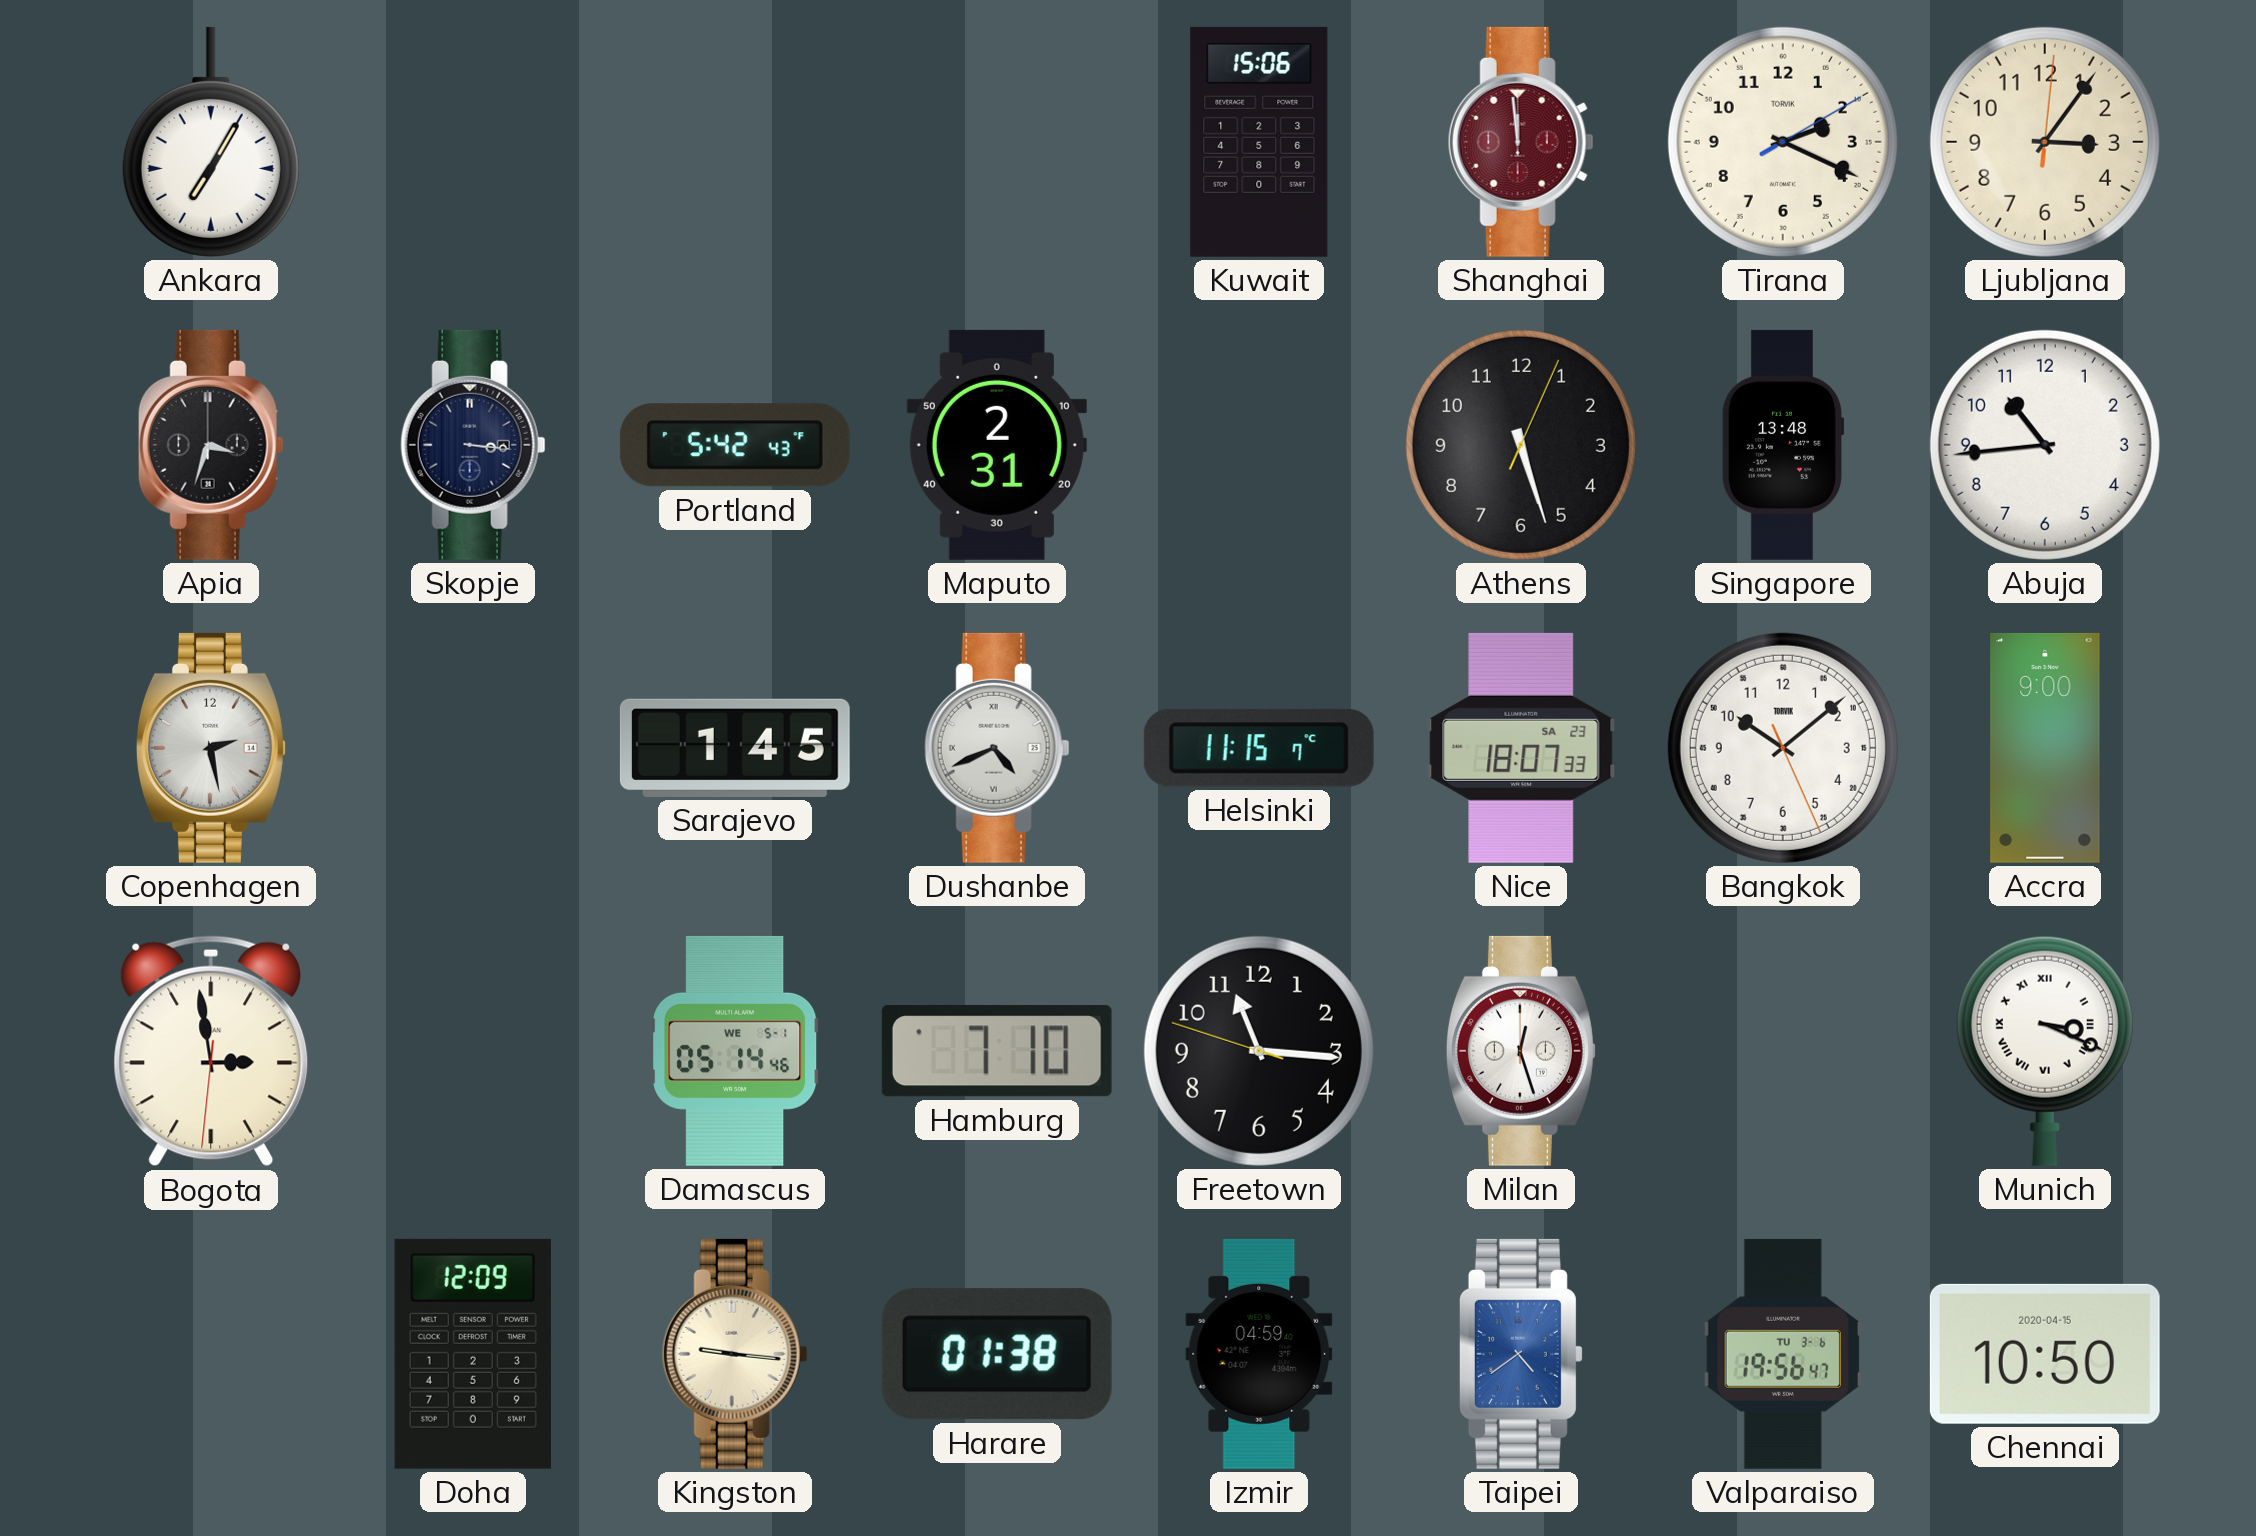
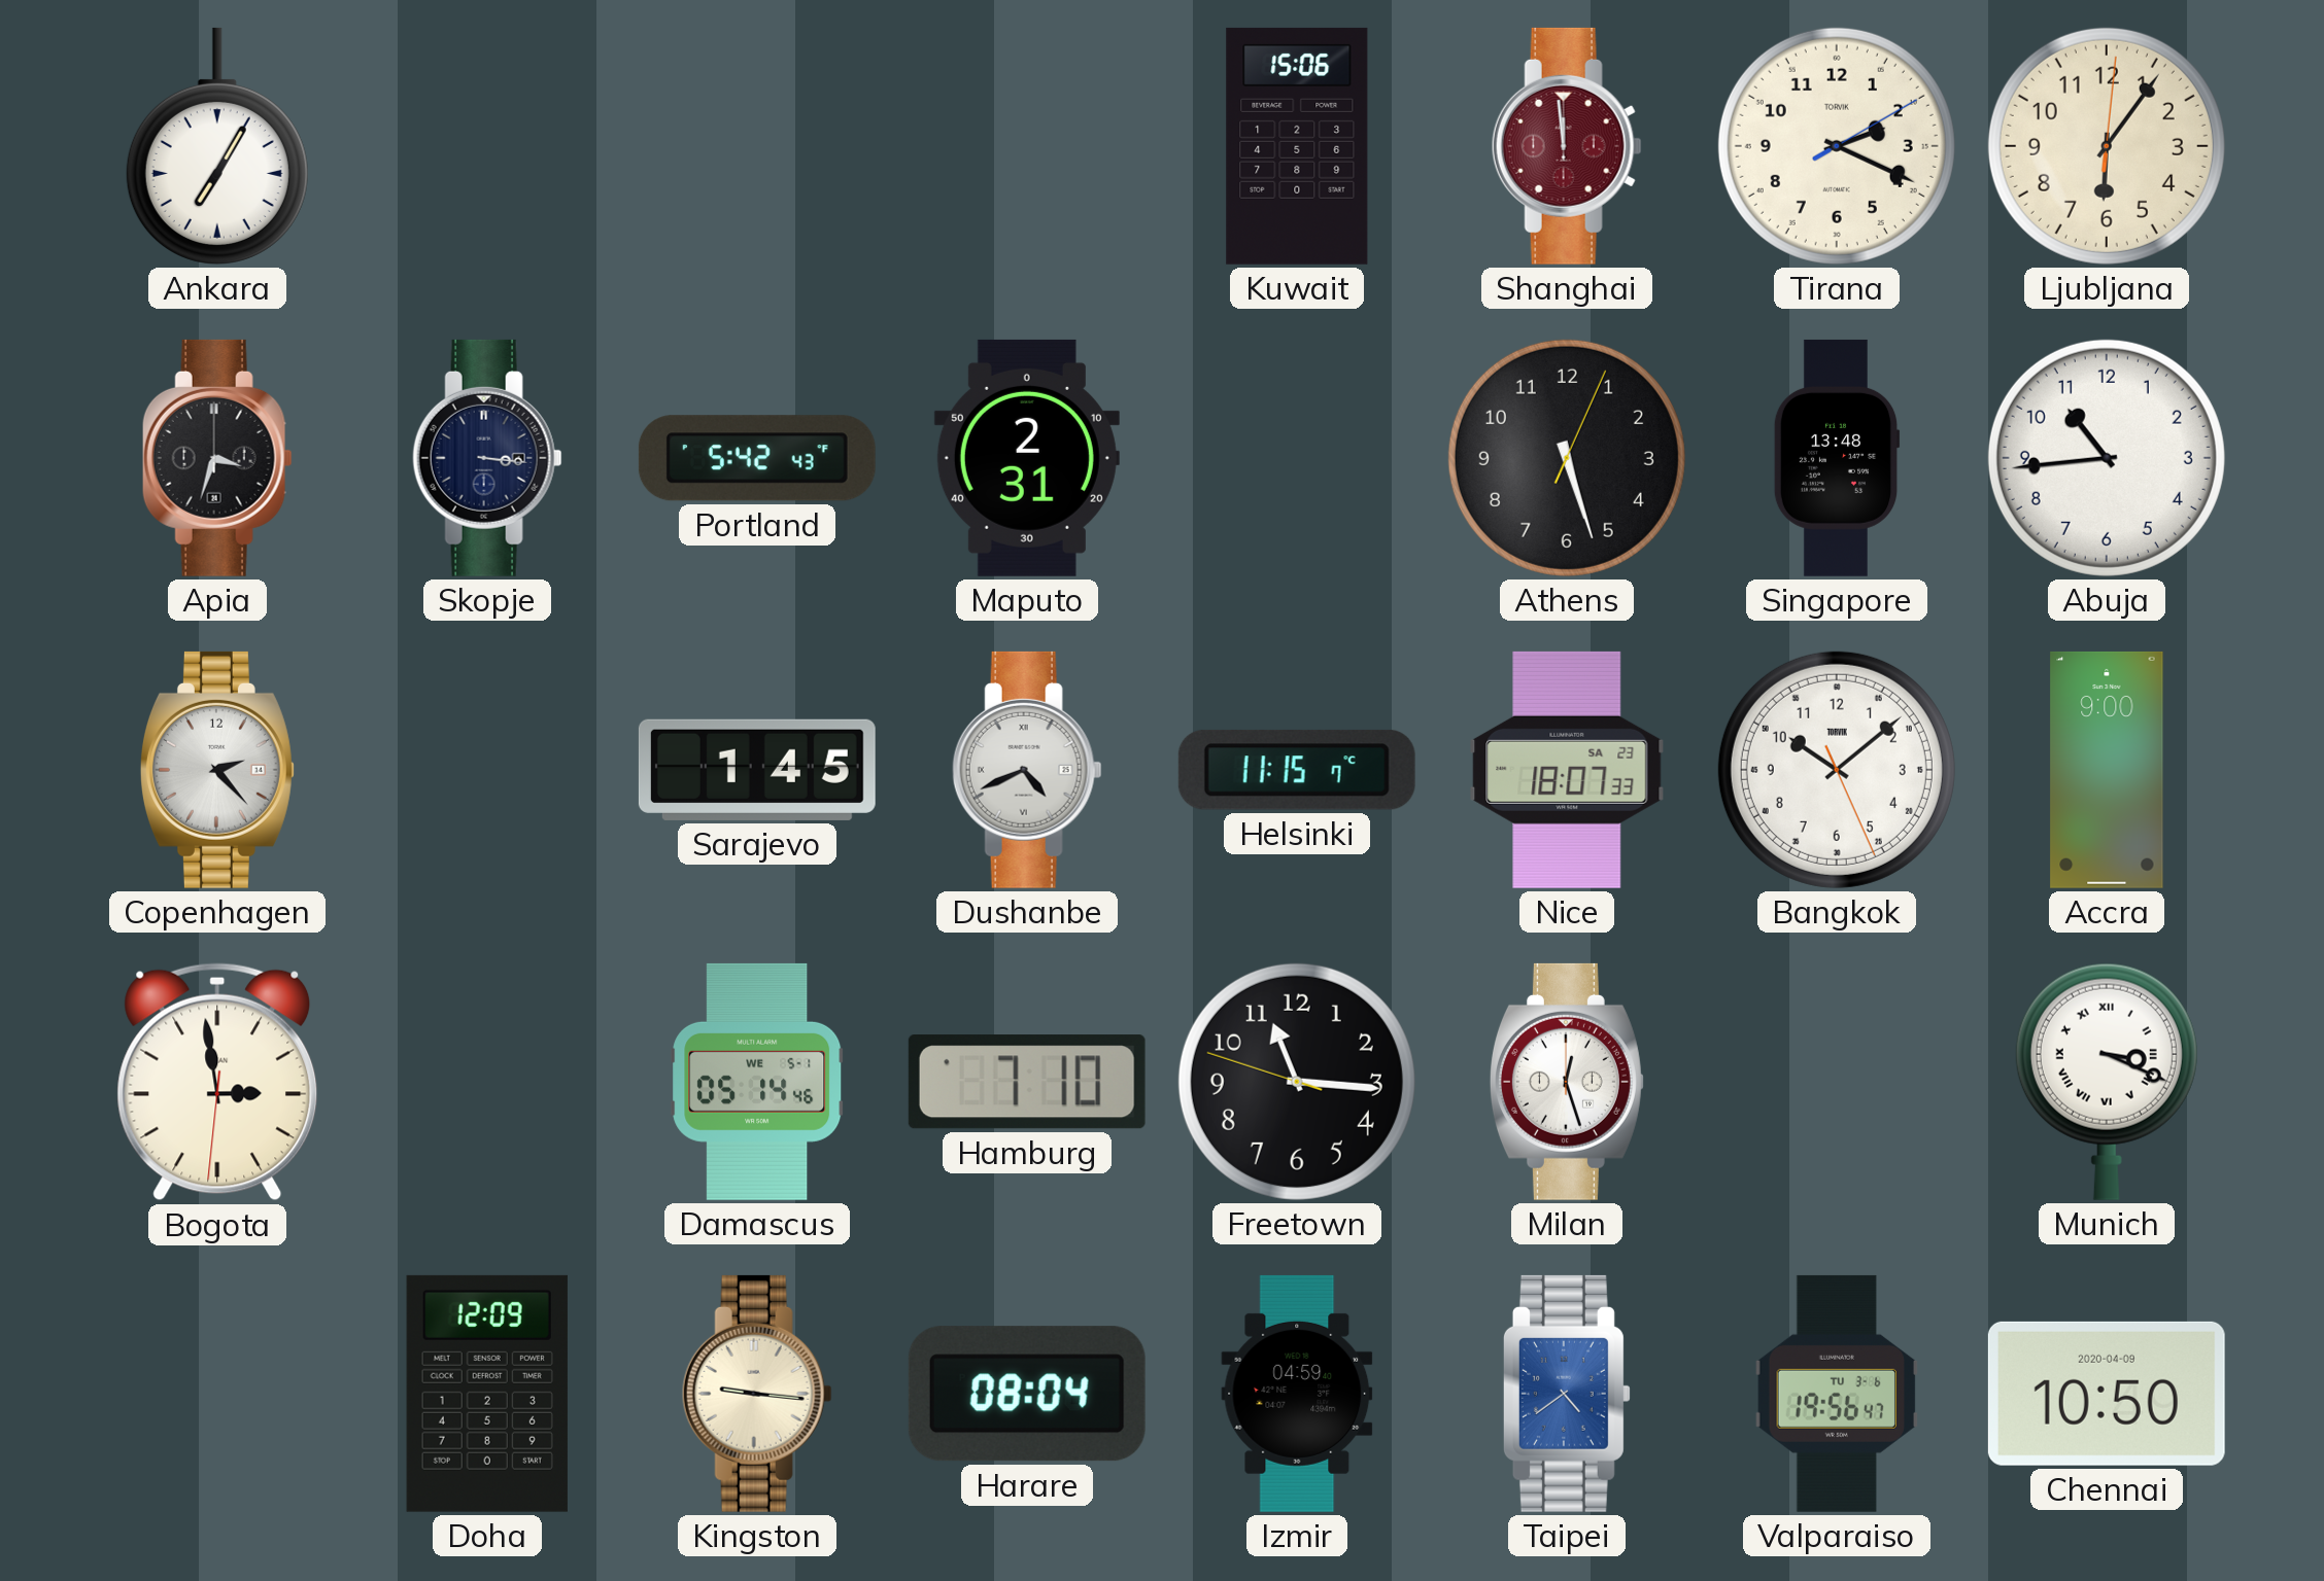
Ljubljana: 3:06 -> 6:06 (2107, 146)
Copenhagen: 2:28 -> 2:23 (217, 770)
Harare: 01:38 -> 08:04 (1027, 1394)
Chennai date: 2020-04-15 -> 2020-04-09 (2107, 1394)
